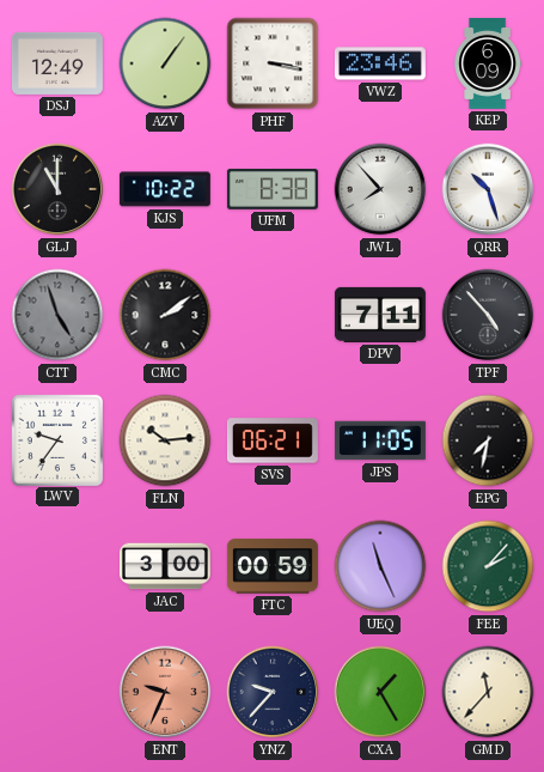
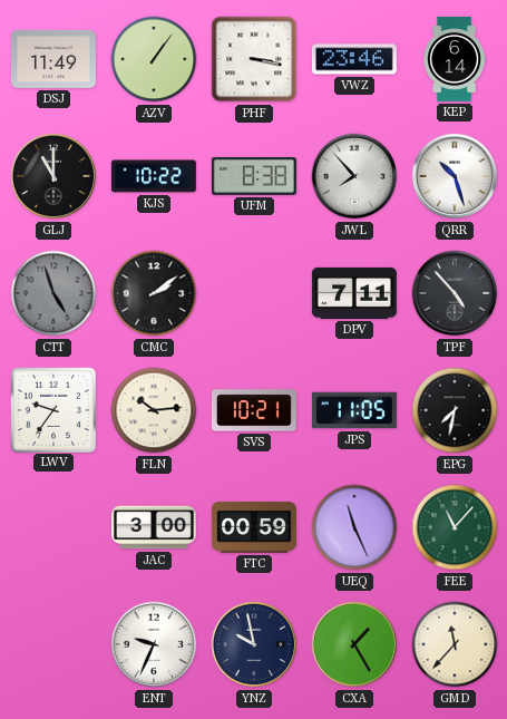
DSJ: 12:49 -> 11:49 (53, 59)
KEP: 6:09 -> 6:14 (455, 59)
SVS: 06:21 -> 10:21 (254, 410)
FEE: 2:07 -> 11:07 (455, 527)
ENT dial: salmon -> white (154, 644)
YNZ: 9:37 -> 9:58 (254, 644)
